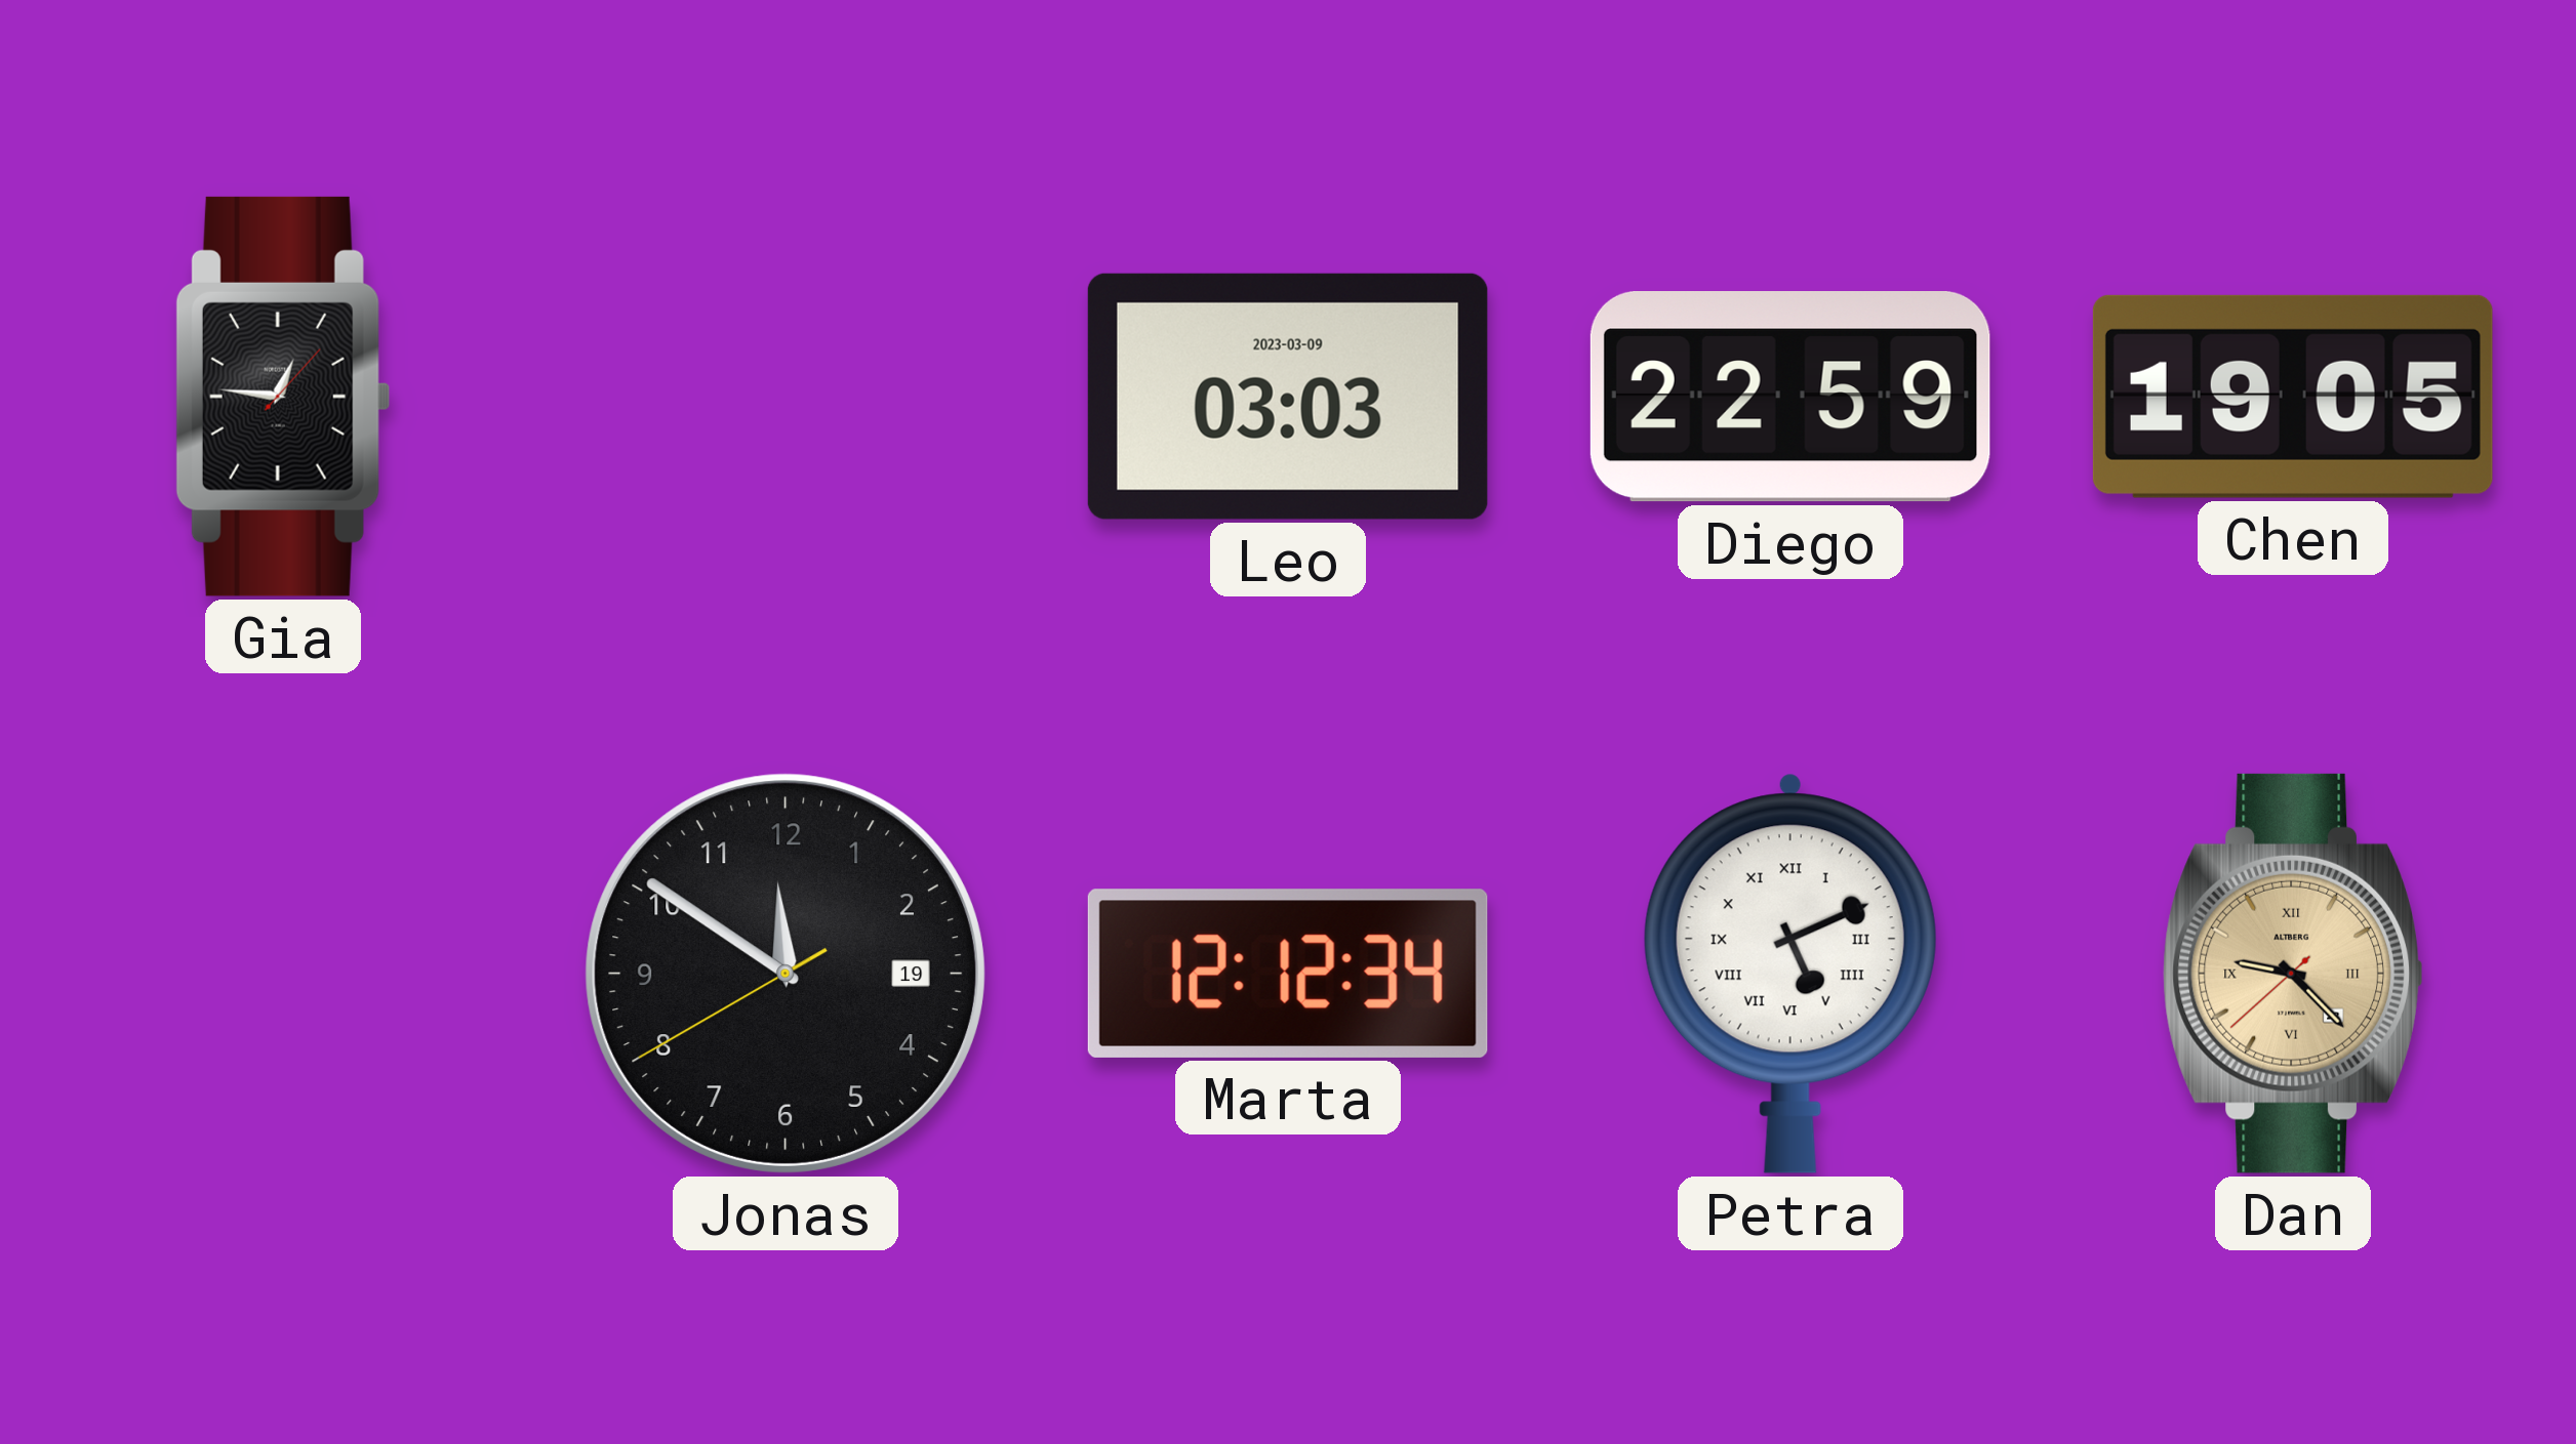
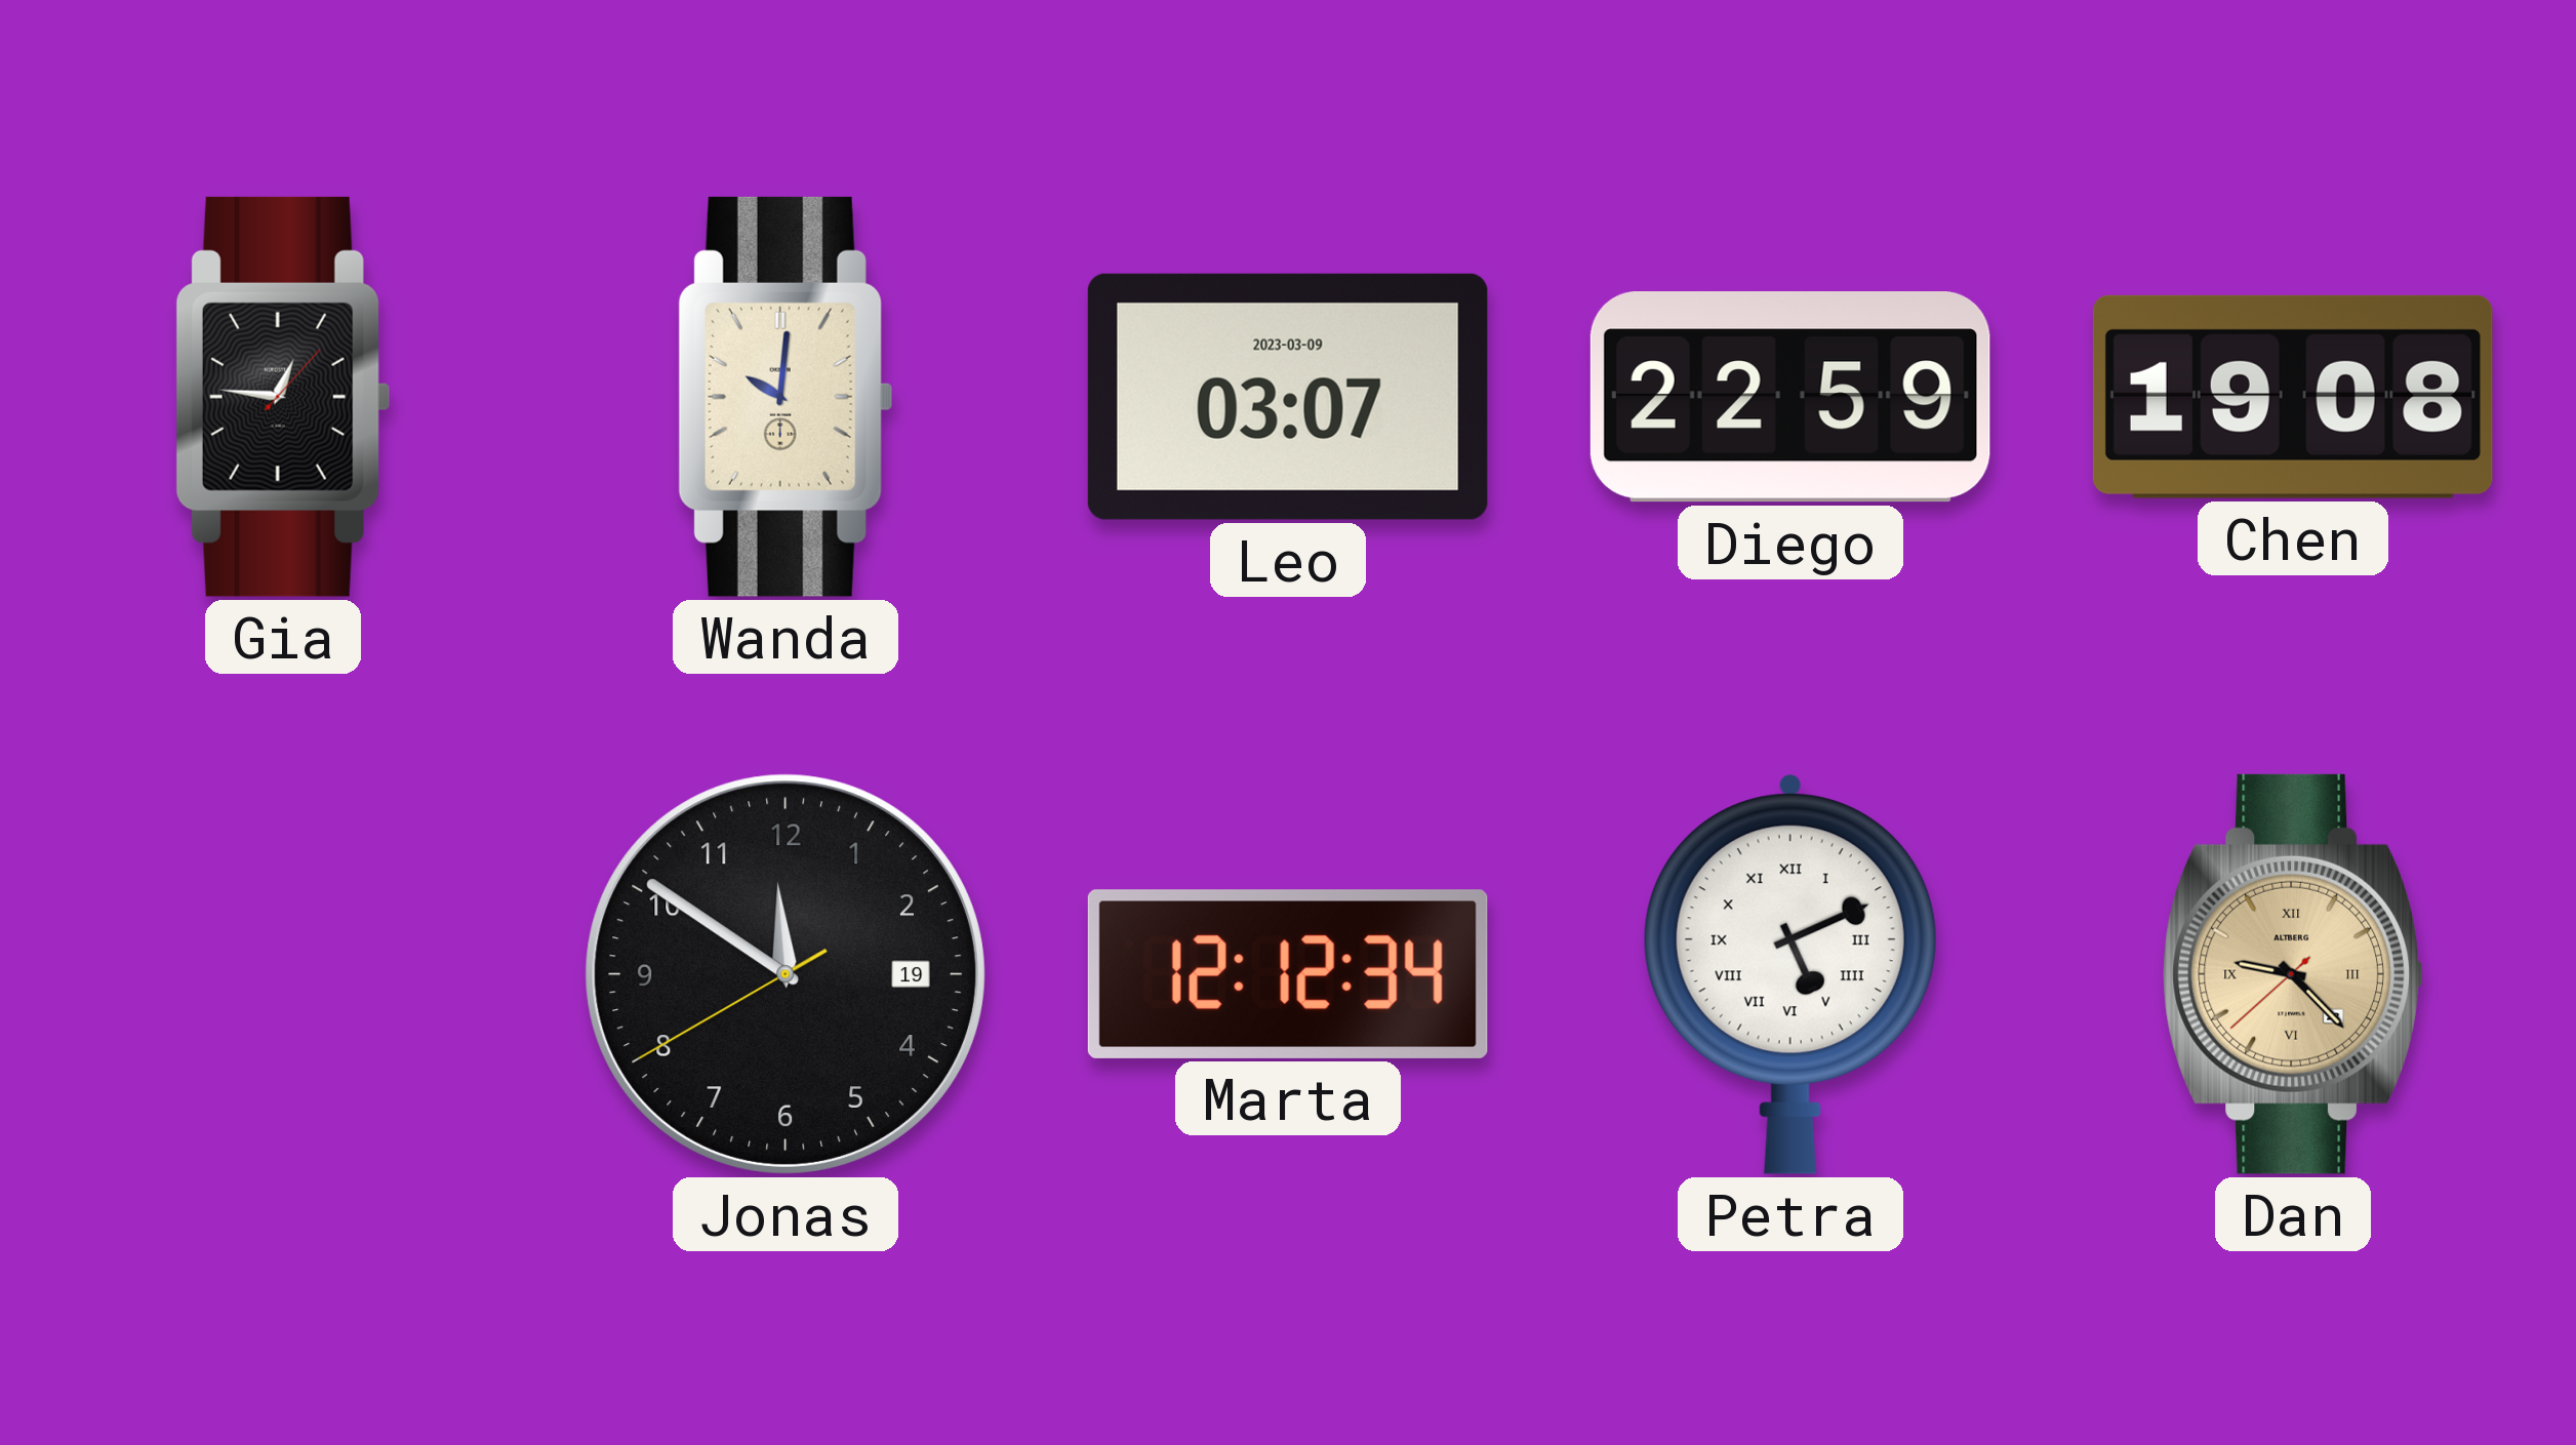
Wanda: none -> 10:01 (784, 397)
Leo: 03:03 -> 03:07 (1288, 397)
Chen: 19:05 -> 19:08 (2293, 397)
